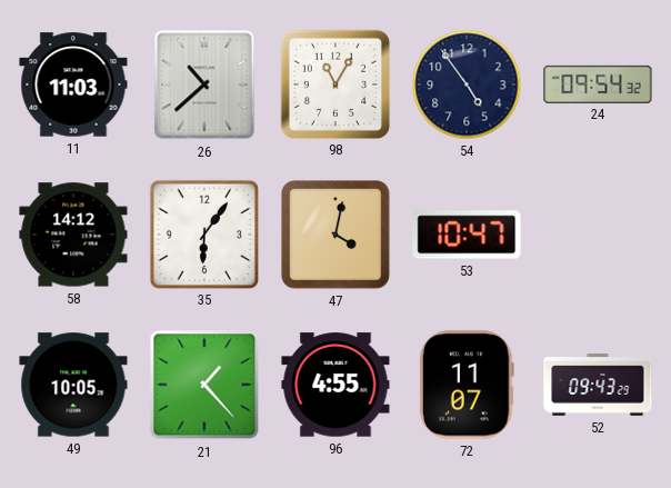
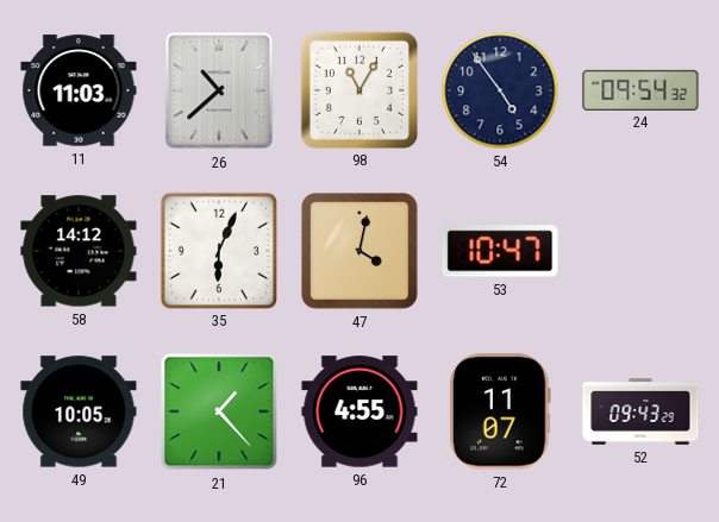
35: 6:06 -> 6:04 (218, 250)
